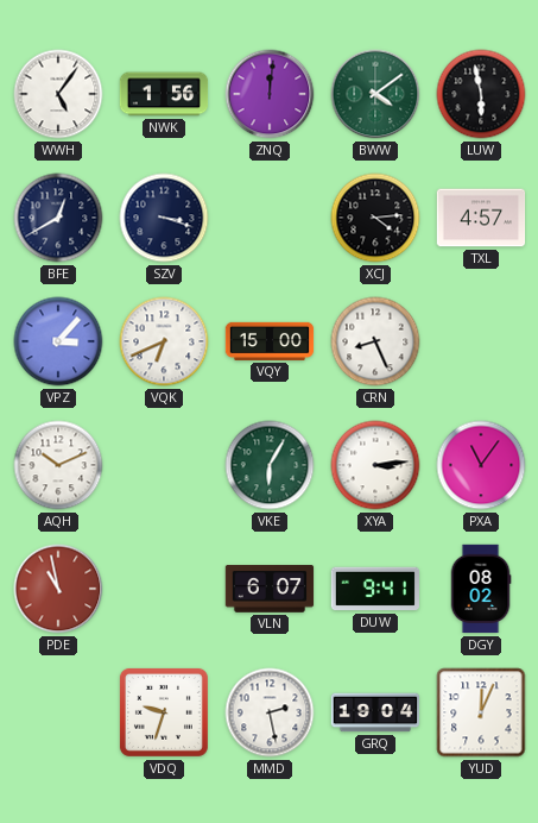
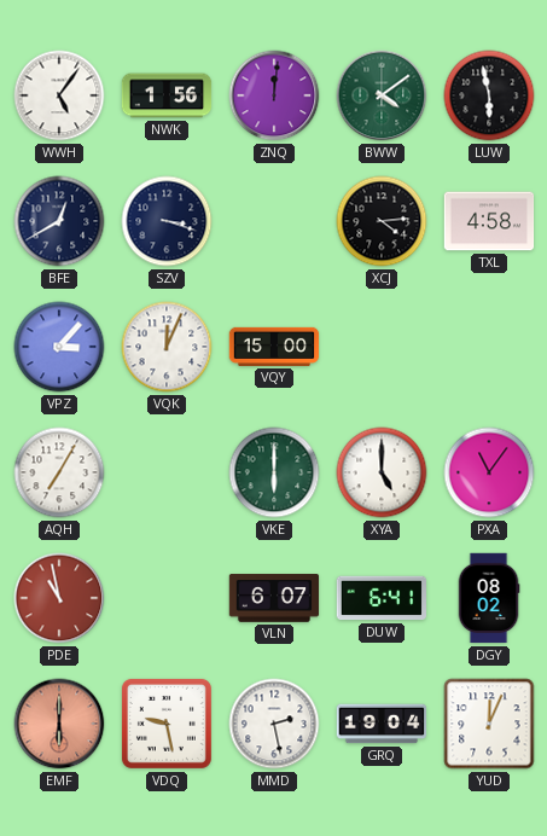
TXL: 4:57 -> 4:58 (489, 221)
VQK: 6:41 -> 12:04 (167, 347)
CRN: 8:26 -> none (375, 341)
AQH: 10:11 -> 7:05 (59, 472)
VKE: 6:05 -> 6:00 (274, 472)
XYA: 3:14 -> 5:00 (382, 472)
DUW: 9:41 -> 6:41 (380, 598)
EMF: none -> 6:00 (59, 724)
VDQ: 9:33 -> 9:28 (167, 724)
